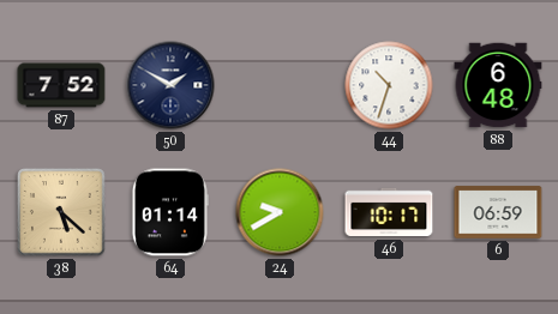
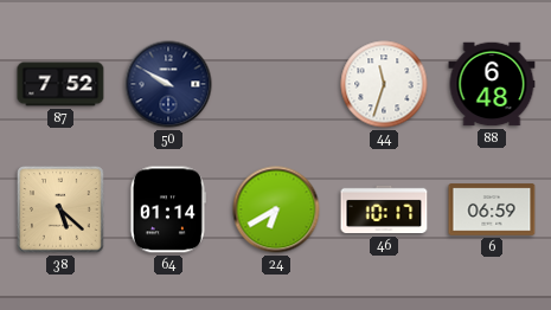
50: 1:50 -> 9:50 (168, 84)
44: 10:33 -> 11:33 (384, 84)
24: 9:40 -> 6:40 (276, 209)
